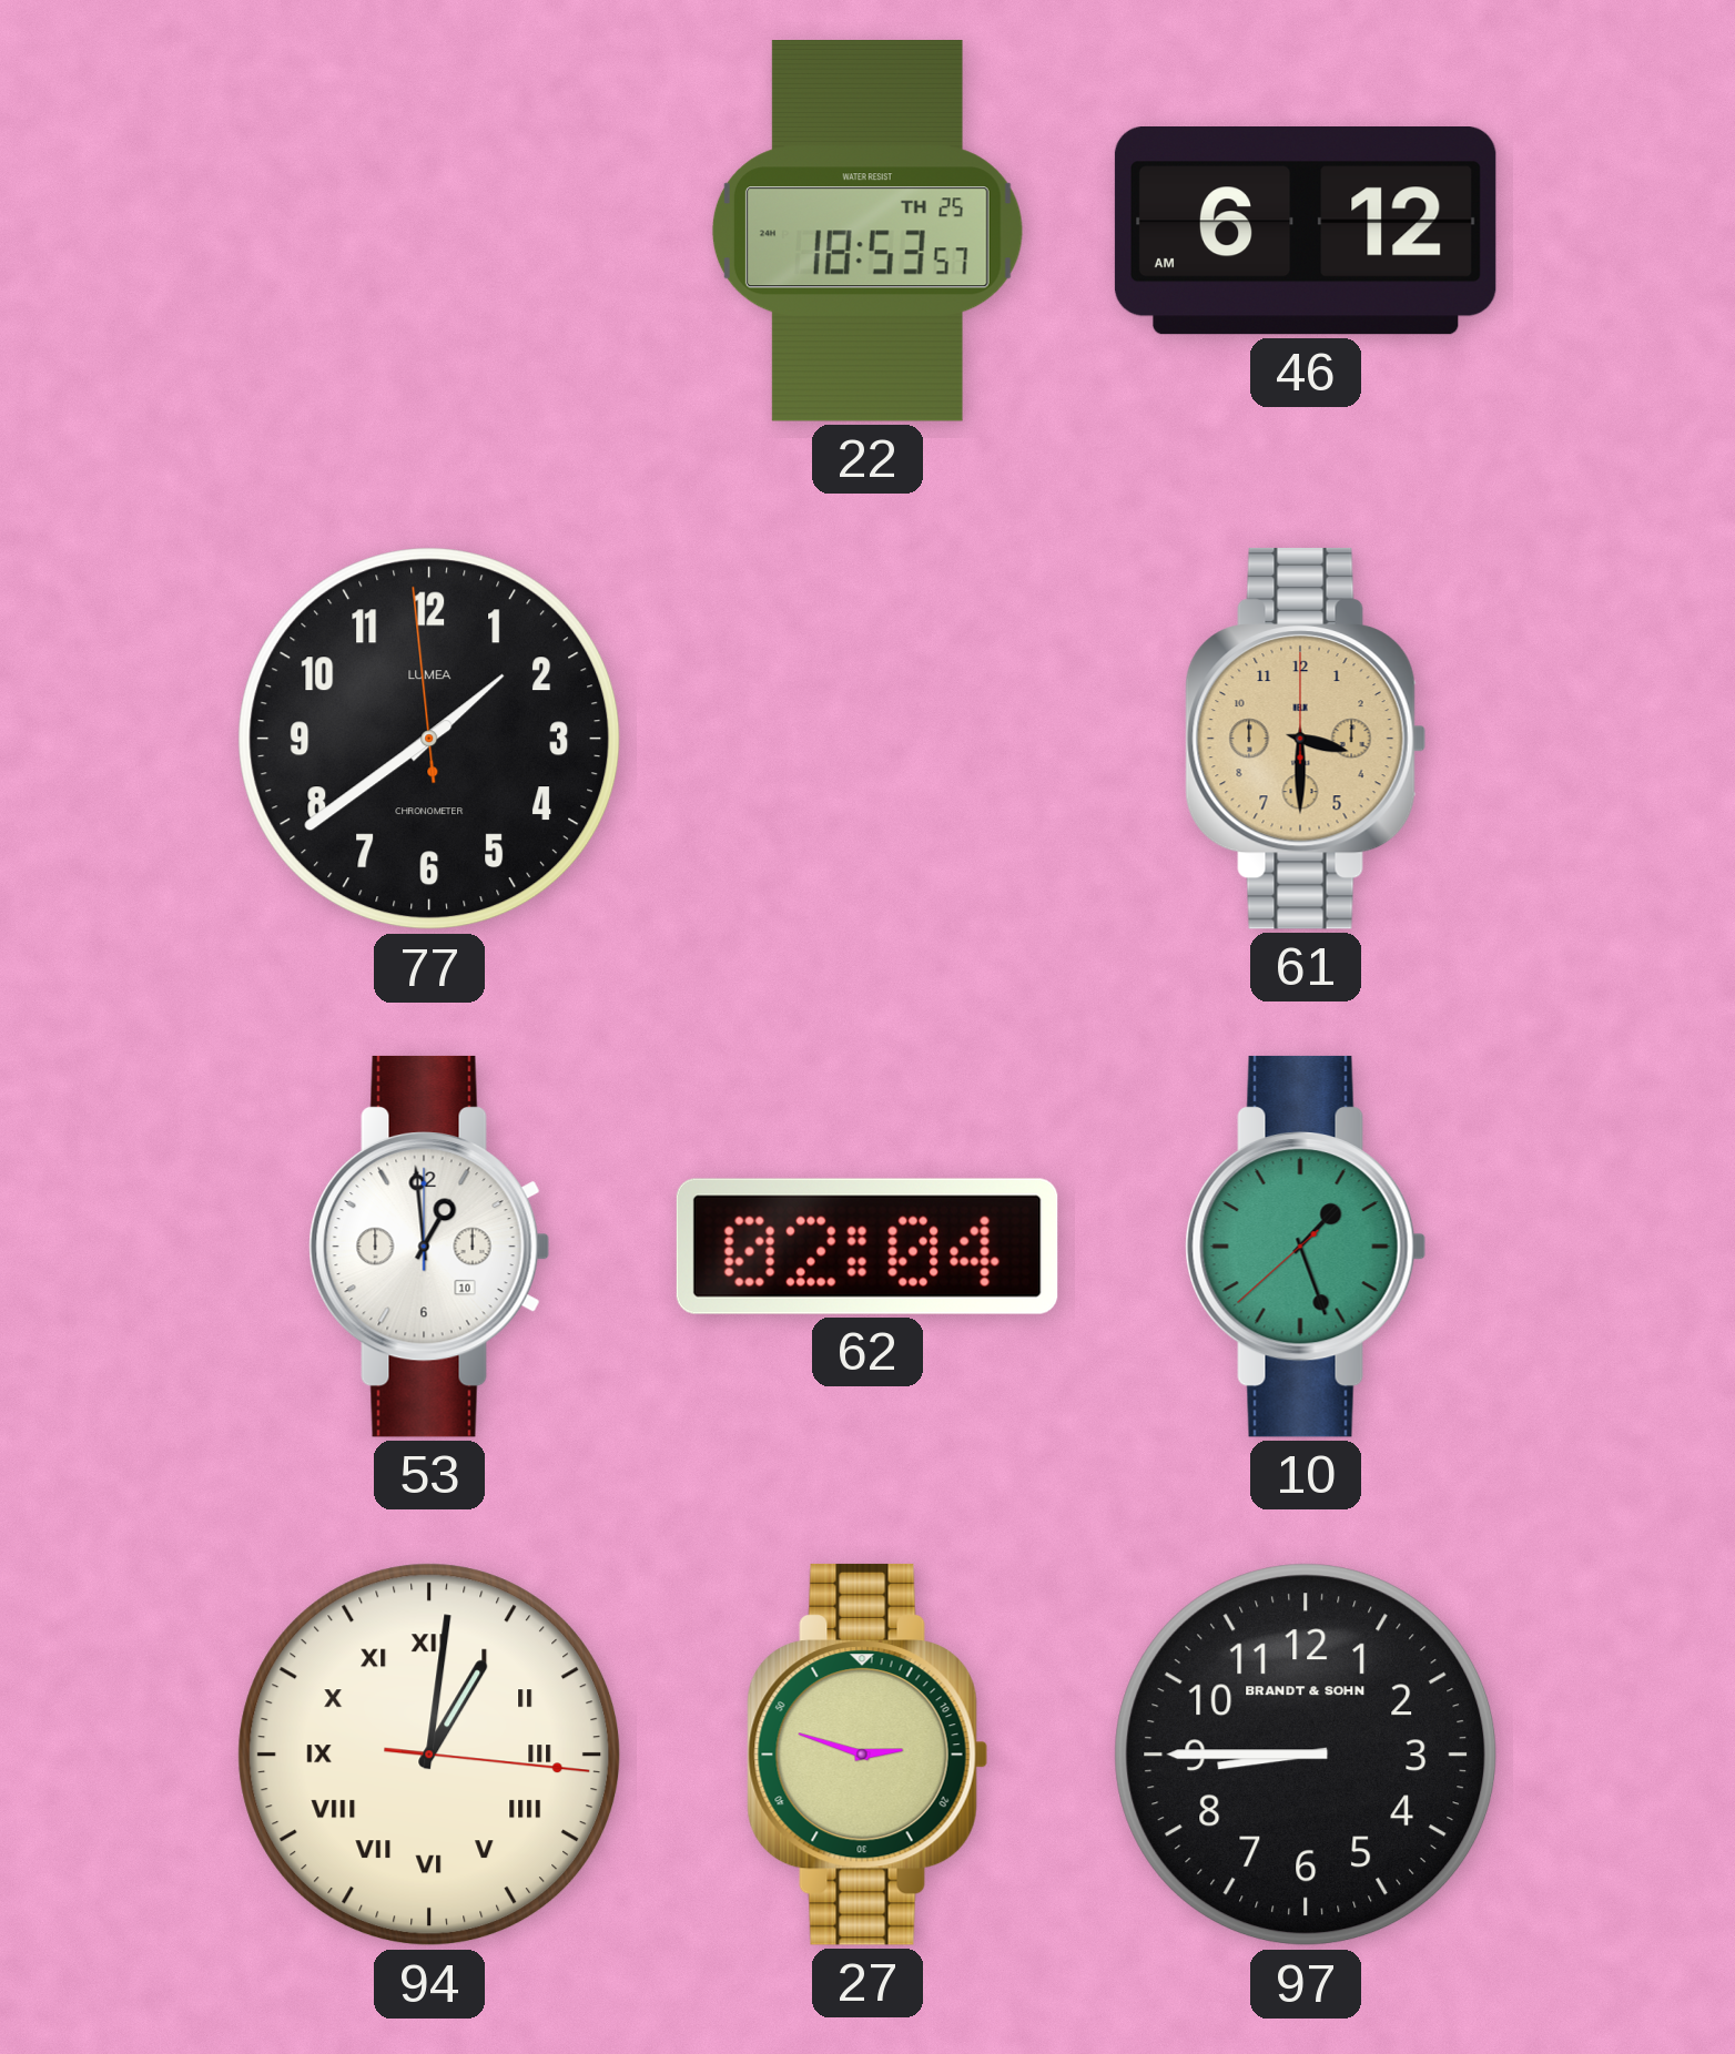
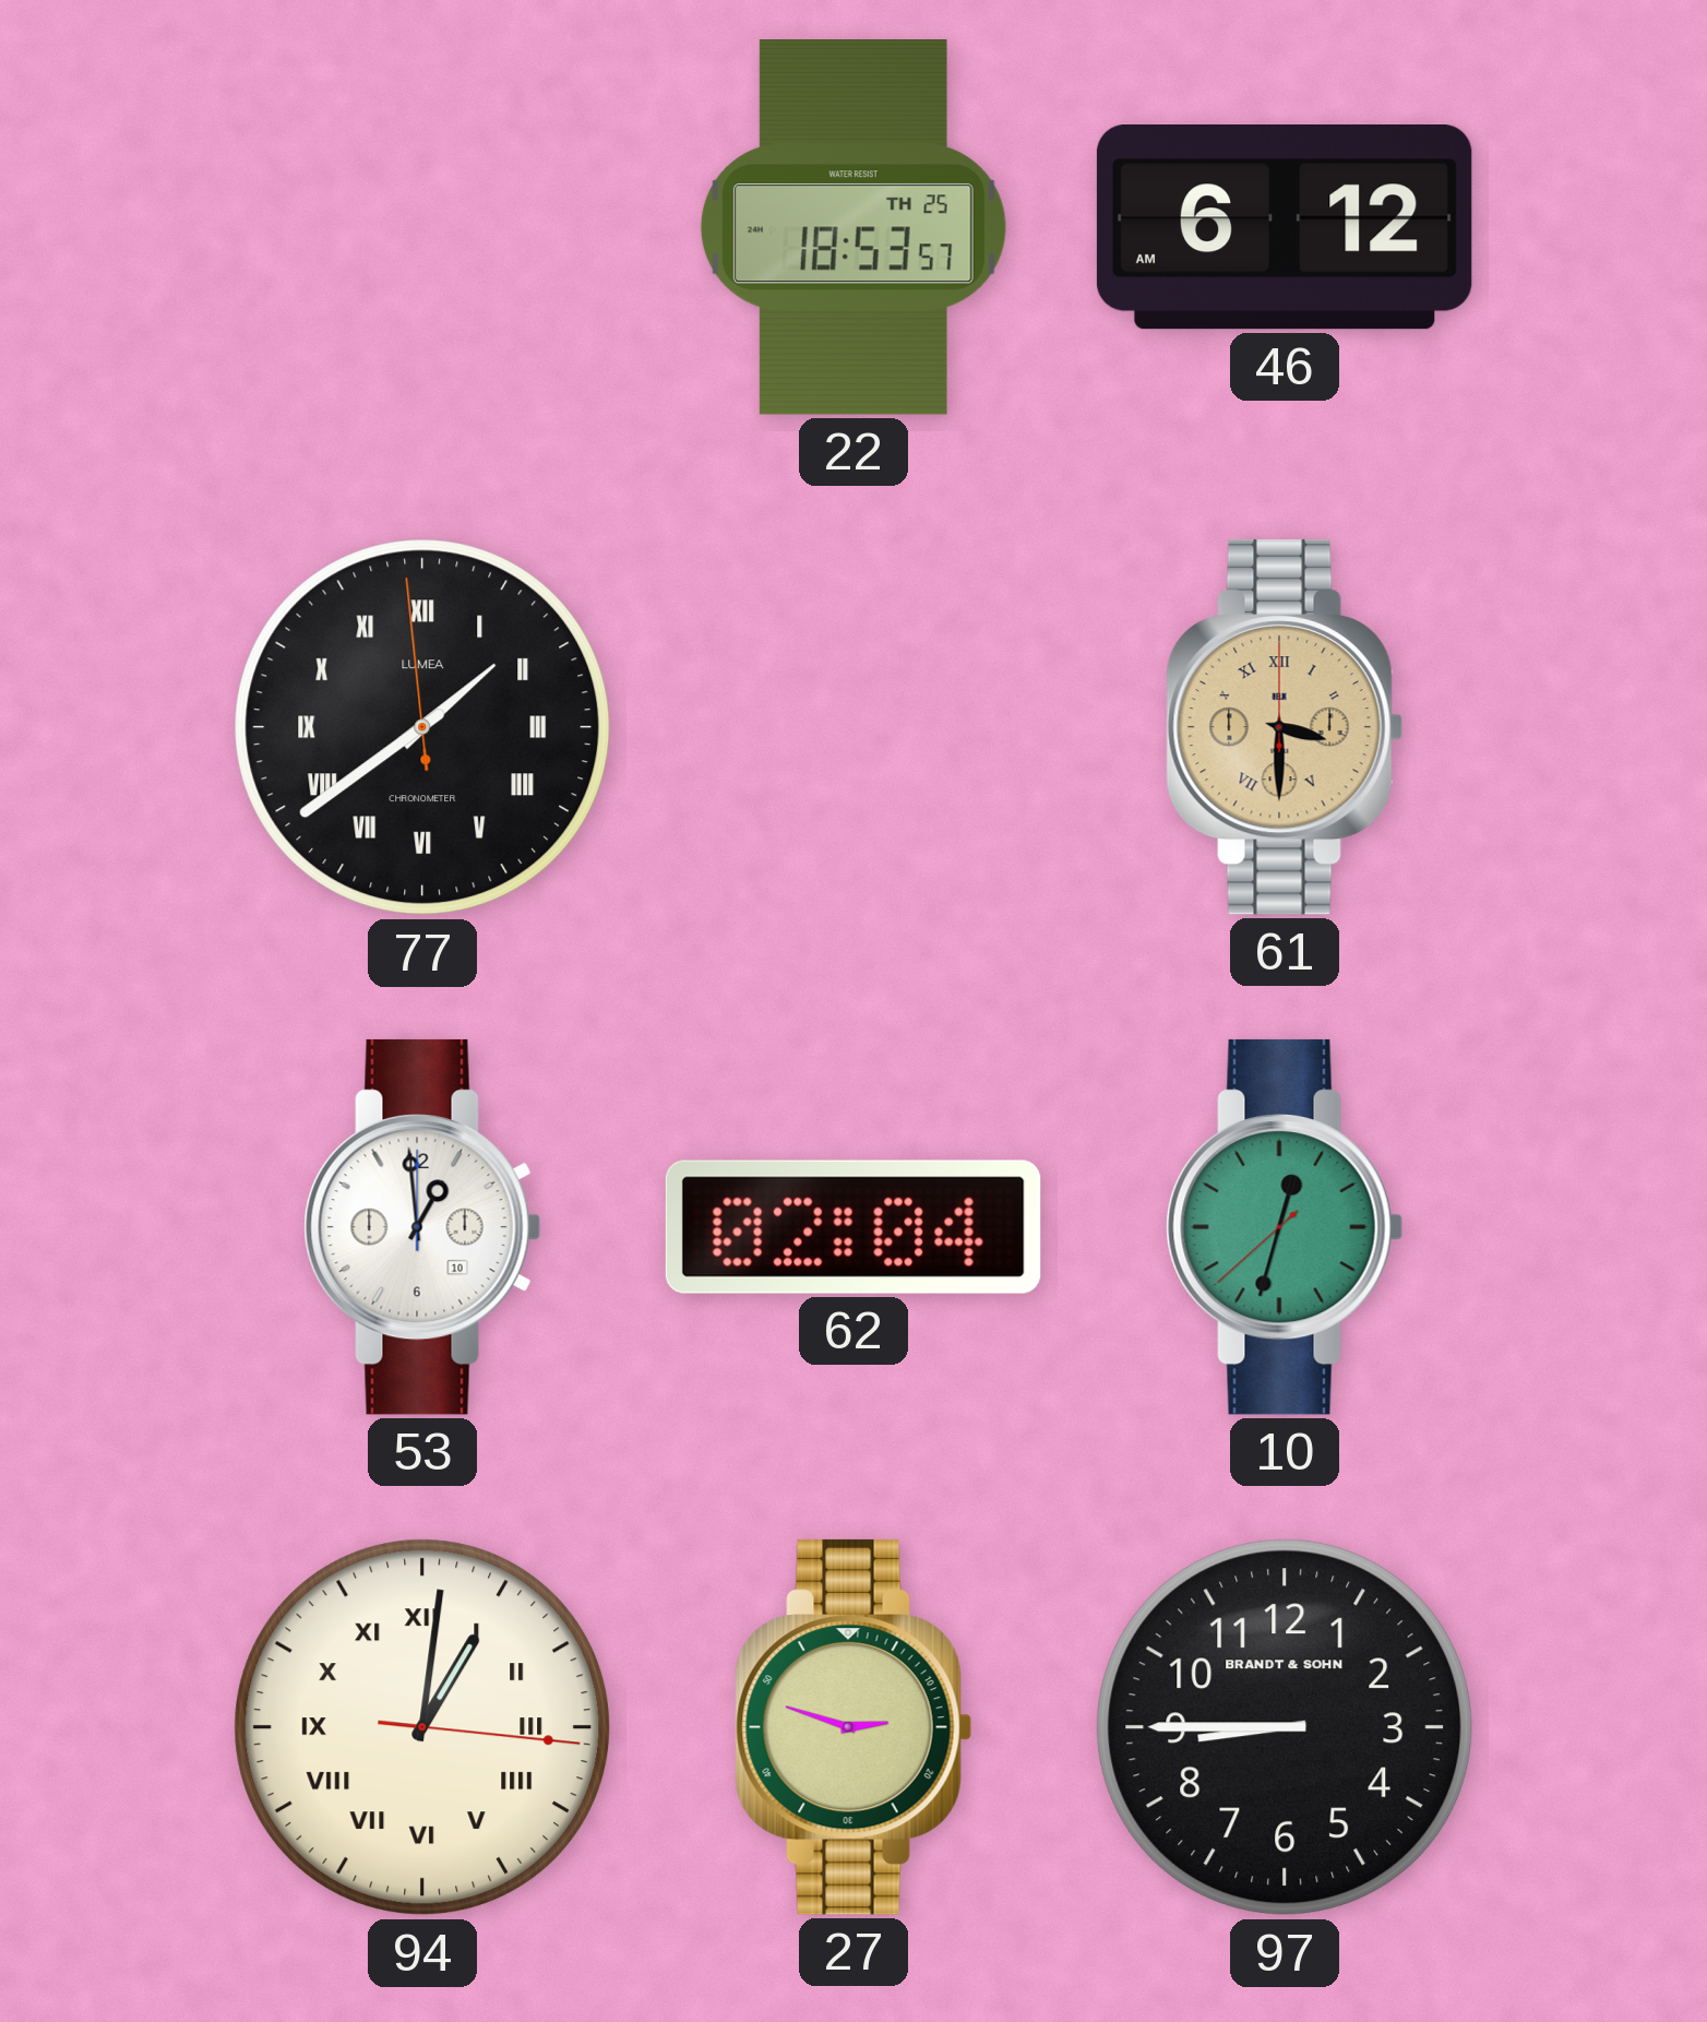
77 numerals: Arabic -> Roman (422, 727)
61 numerals: Arabic -> Roman (1285, 727)
10: 1:26 -> 12:32 (1285, 1227)
